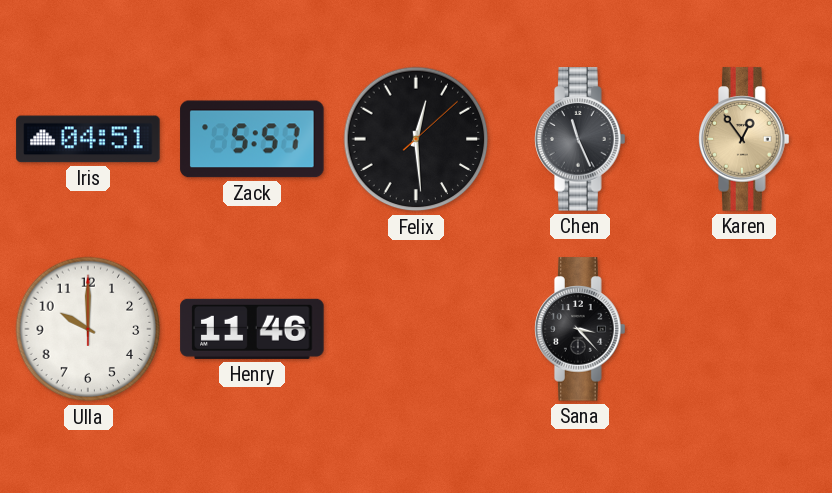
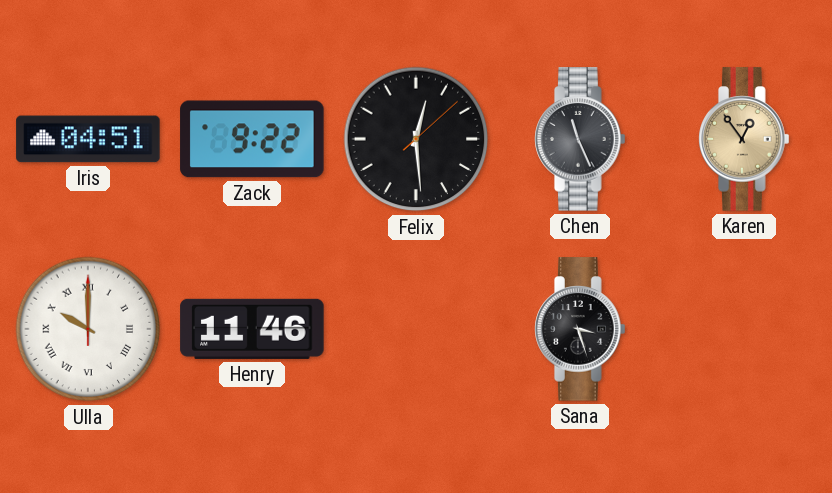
Zack: 5:57 -> 9:22 (252, 139)
Ulla numerals: Arabic -> Roman (88, 329)
Sana: 3:23 -> 3:27 (580, 329)
